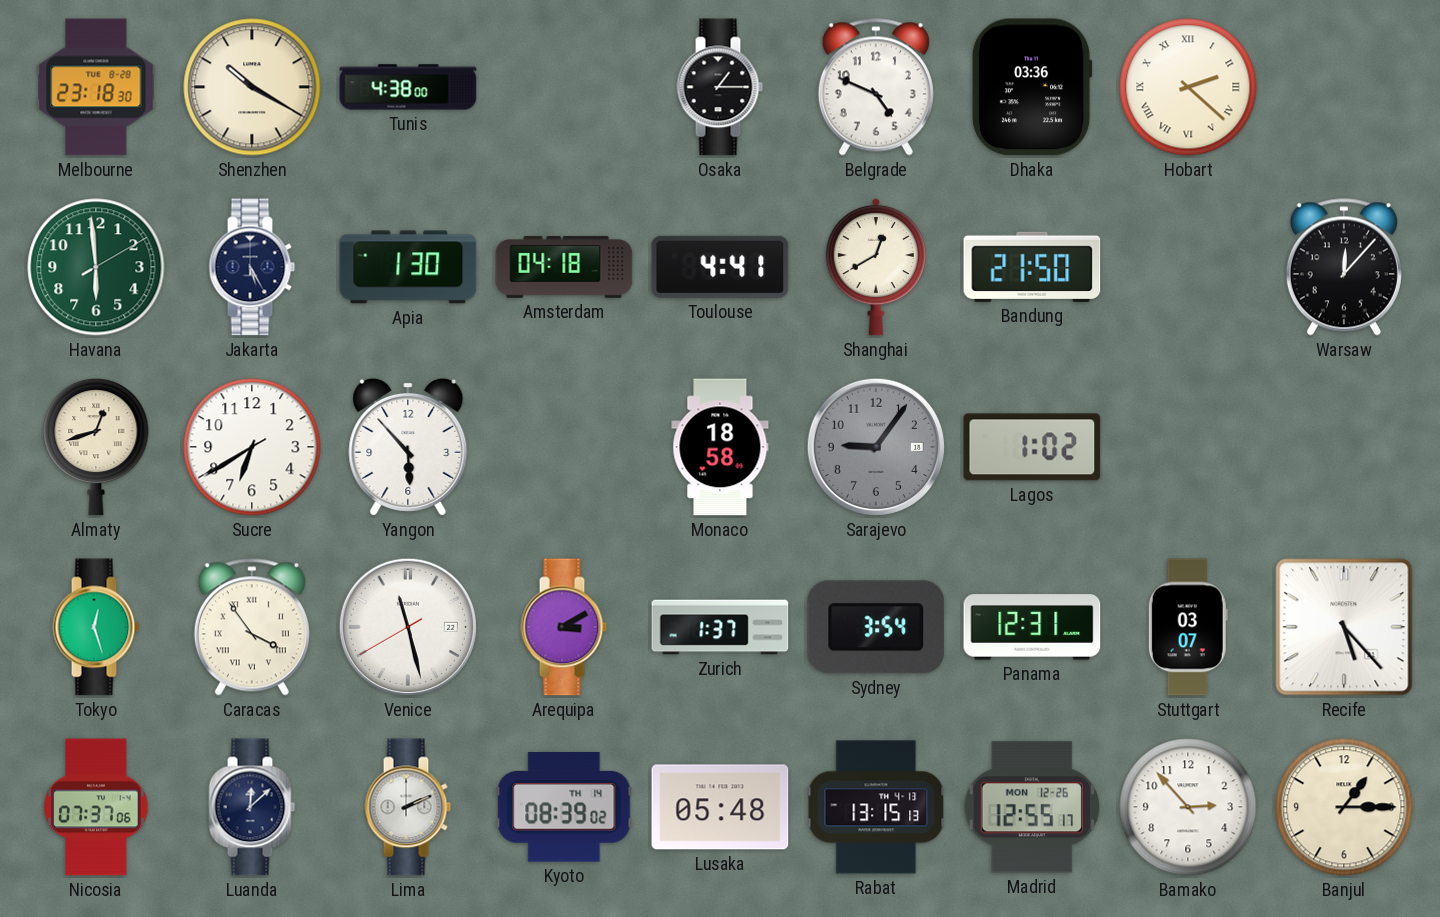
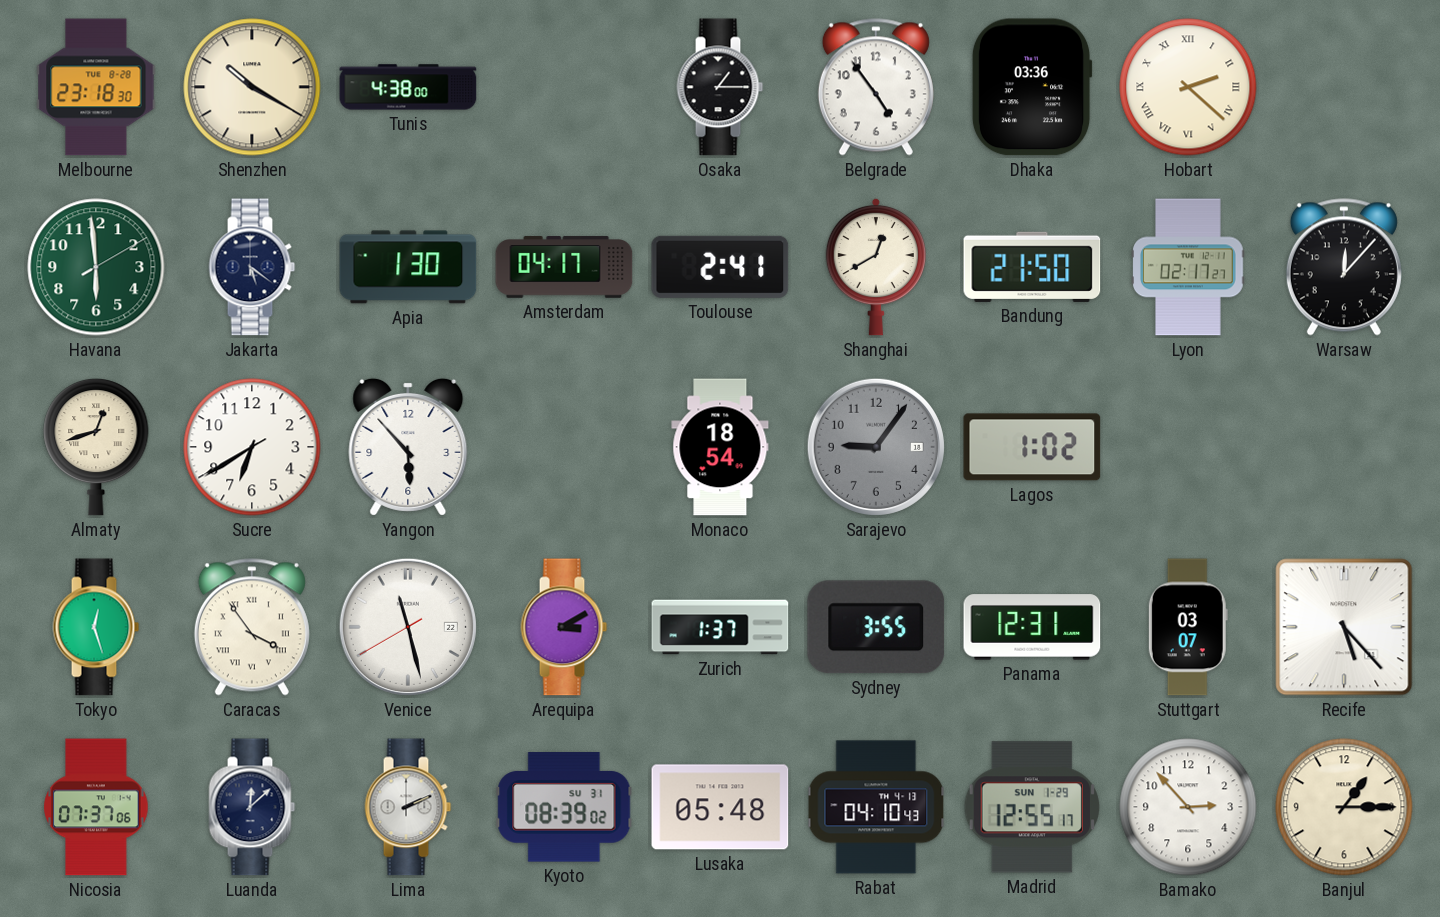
Belgrade: 4:49 -> 4:54 (876, 87)
Jakarta: 5:25 -> 5:21 (252, 267)
Amsterdam: 04:18 -> 04:17 (564, 267)
Toulouse: 4:41 -> 2:41 (720, 267)
Lyon: none -> 02:17 (1188, 267)
Monaco: 18:58 -> 18:54 (720, 447)
Sydney: 3:54 -> 3:55 (876, 627)
Kyoto date: TH 14 -> SU 31 (564, 807)
Rabat: 13:15 -> 04:10 (876, 807)
Madrid date: MON 12-26 -> SUN 1-29 (1032, 807)
